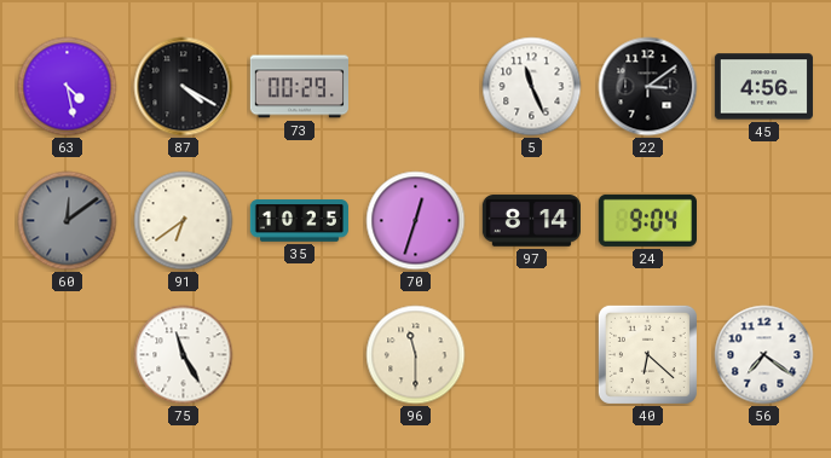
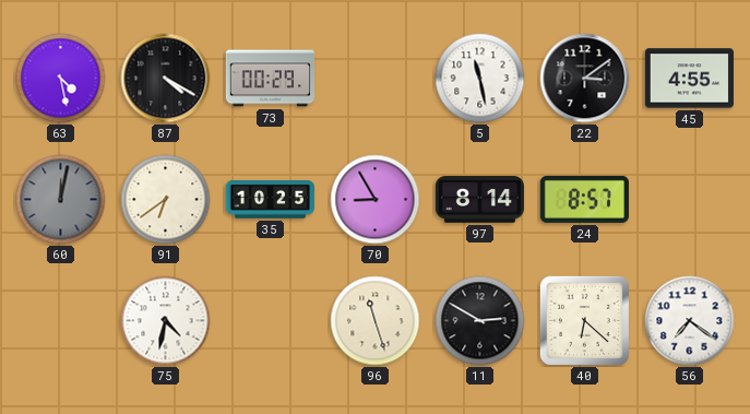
5: 11:26 -> 11:28 (480, 79)
45: 4:56 -> 4:55 (689, 79)
60: 12:09 -> 12:02 (61, 200)
70: 12:33 -> 8:55 (376, 200)
24: 9:04 -> 8:57 (584, 199)
75: 11:25 -> 4:32 (166, 321)
96: 11:30 -> 11:27 (376, 321)
11: none -> 2:50 (480, 321)
